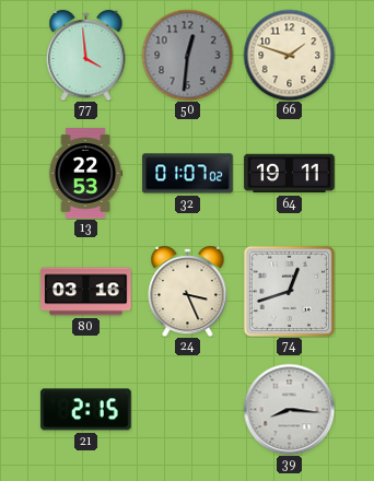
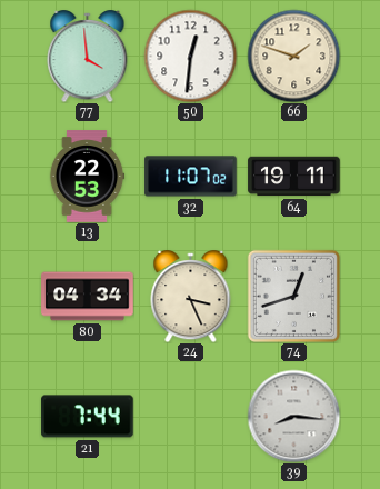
50 dial: grey -> white (190, 56)
32: 01:07 -> 11:07 (191, 177)
80: 03:16 -> 04:34 (88, 297)
21: 2:15 -> 7:44 (88, 417)
